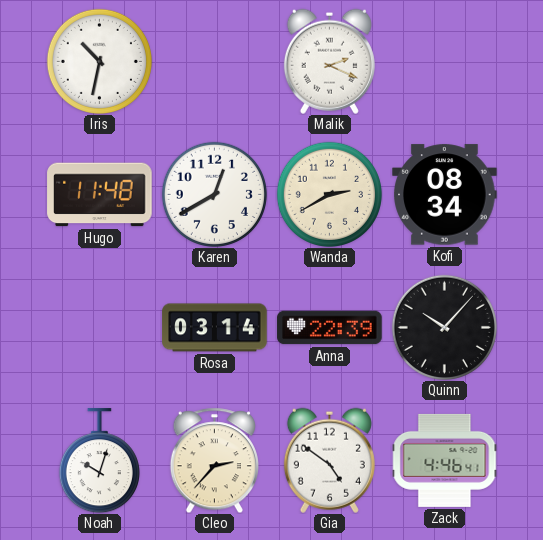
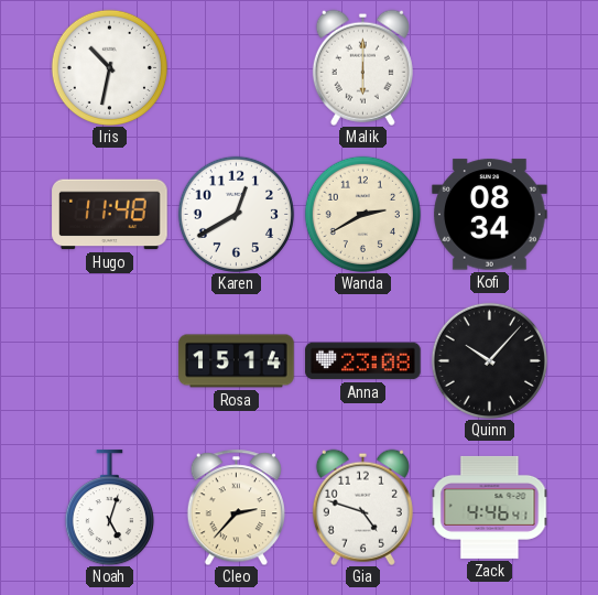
Malik: 2:19 -> 6:00 (362, 67)
Rosa: 03:14 -> 15:14 (237, 361)
Anna: 22:39 -> 23:08 (363, 361)
Noah: 10:03 -> 5:03 (109, 508)
Gia: 4:51 -> 4:48 (362, 507)
